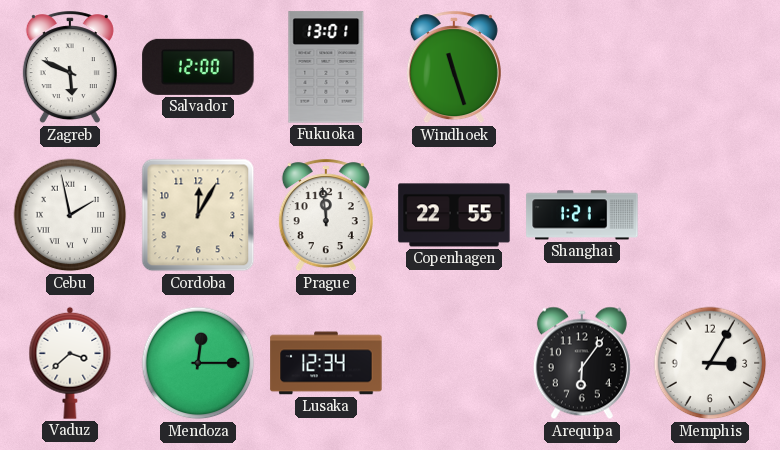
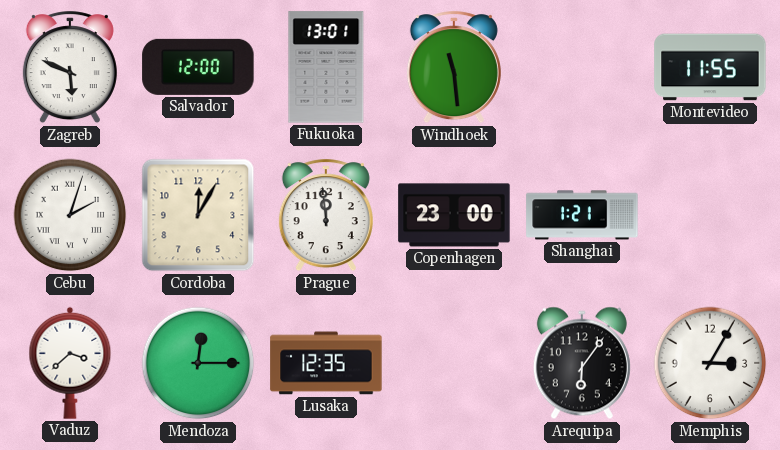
Windhoek: 11:27 -> 11:29 (454, 68)
Montevideo: none -> 11:55 (710, 67)
Cebu: 1:58 -> 2:03 (70, 215)
Copenhagen: 22:55 -> 23:00 (454, 215)
Lusaka: 12:34 -> 12:35 (326, 363)
